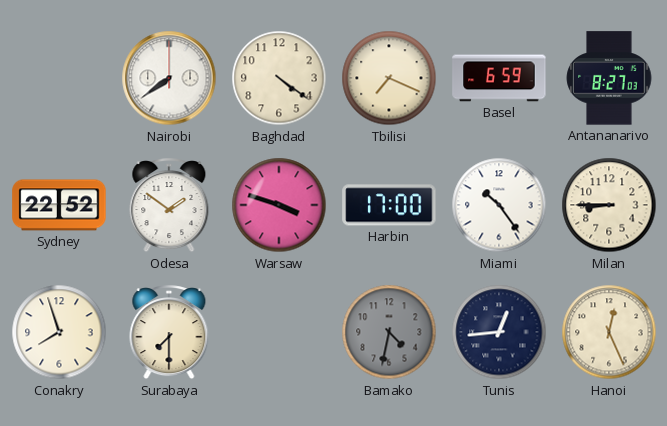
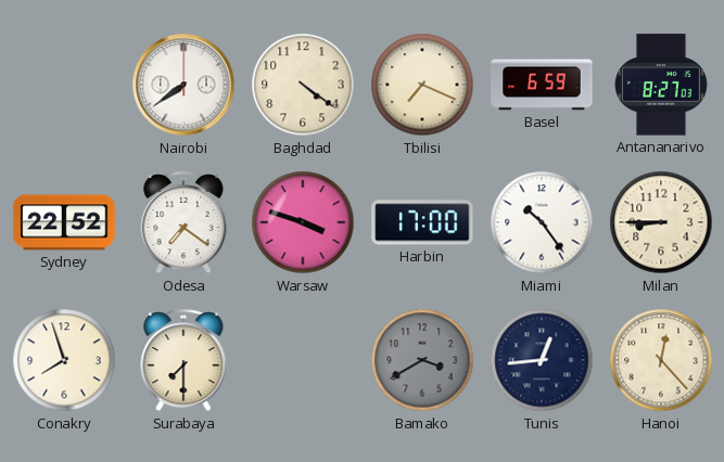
Odesa: 1:51 -> 7:21 (183, 223)
Bamako: 4:32 -> 3:40 (422, 360)
Hanoi: 12:26 -> 12:23 (661, 360)
